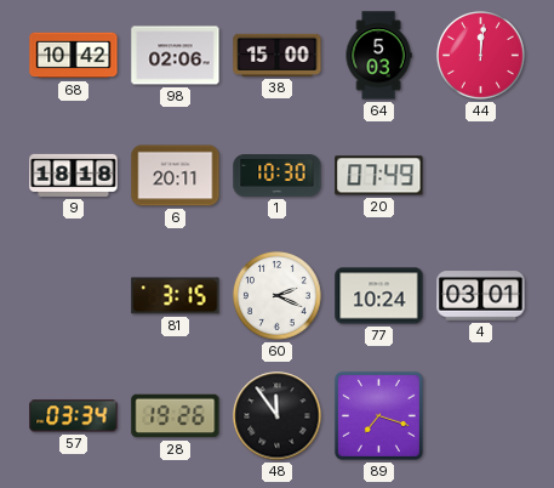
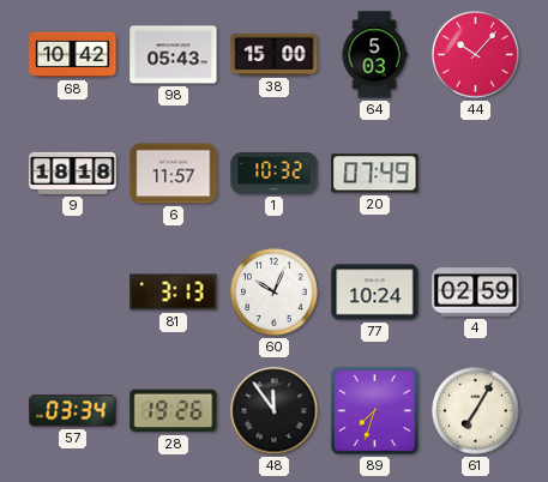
98: 02:06 -> 05:43 (174, 55)
44: 12:01 -> 10:07 (476, 55)
6: 20:11 -> 11:57 (174, 174)
1: 10:30 -> 10:32 (275, 174)
81: 3:15 -> 3:13 (174, 293)
60: 2:19 -> 10:04 (275, 293)
4: 03:01 -> 02:59 (476, 293)
89: 7:18 -> 7:33 (374, 410)
61: none -> 7:05 (476, 411)
